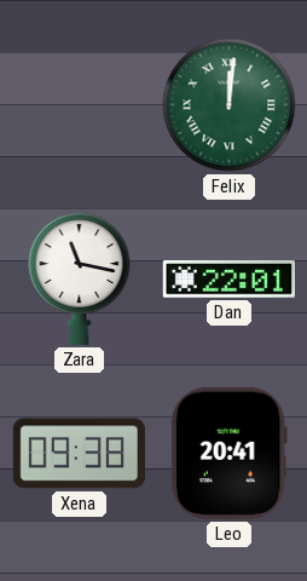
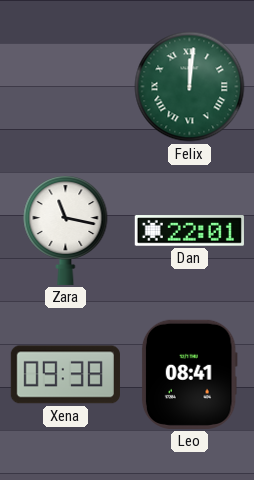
Leo: 20:41 -> 08:41 (189, 374)
